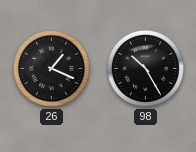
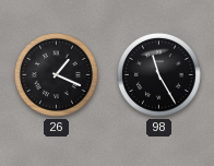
98: 10:25 -> 11:25 (158, 74)
